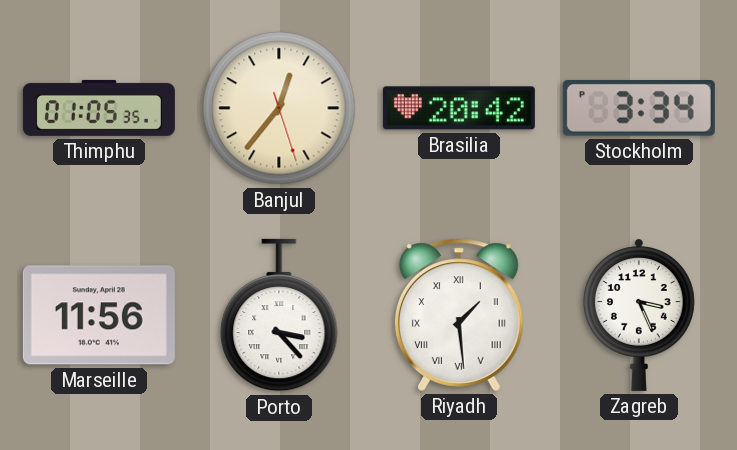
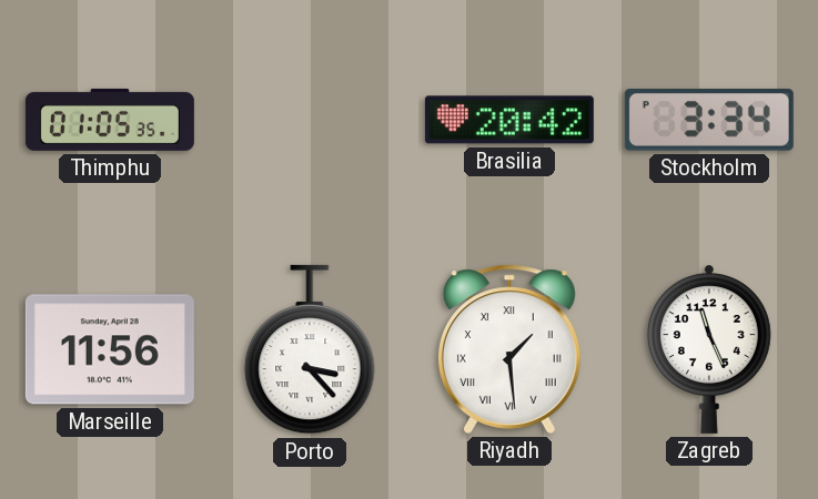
Banjul: 12:36 -> none (279, 108)
Zagreb: 3:26 -> 11:26 (709, 349)
